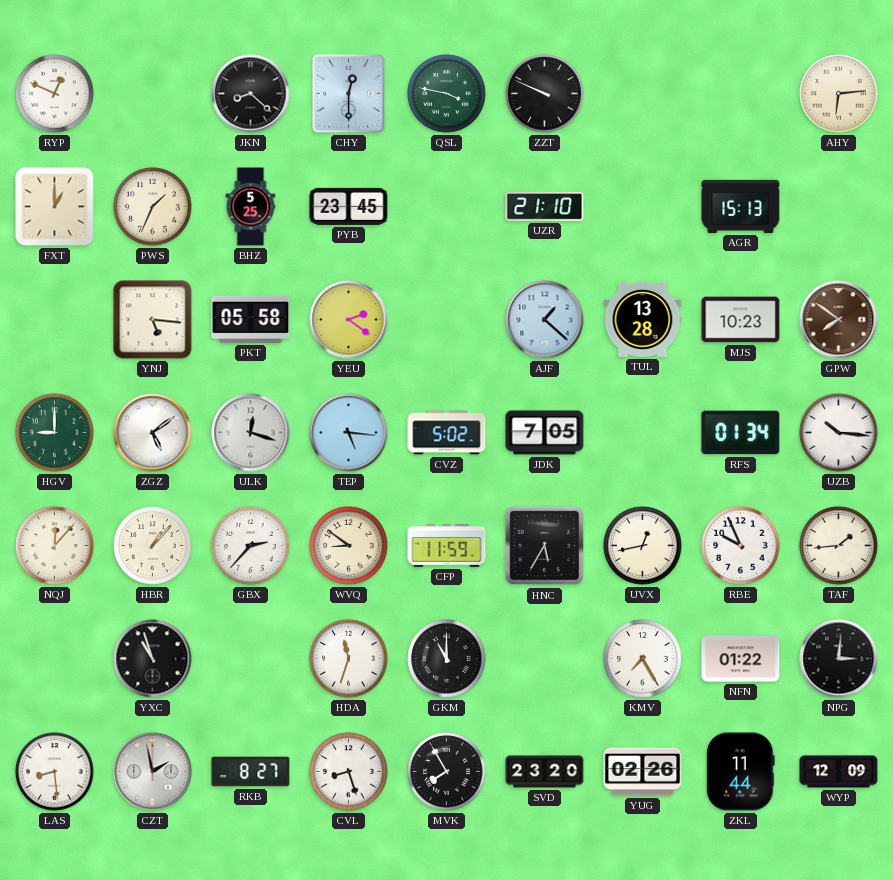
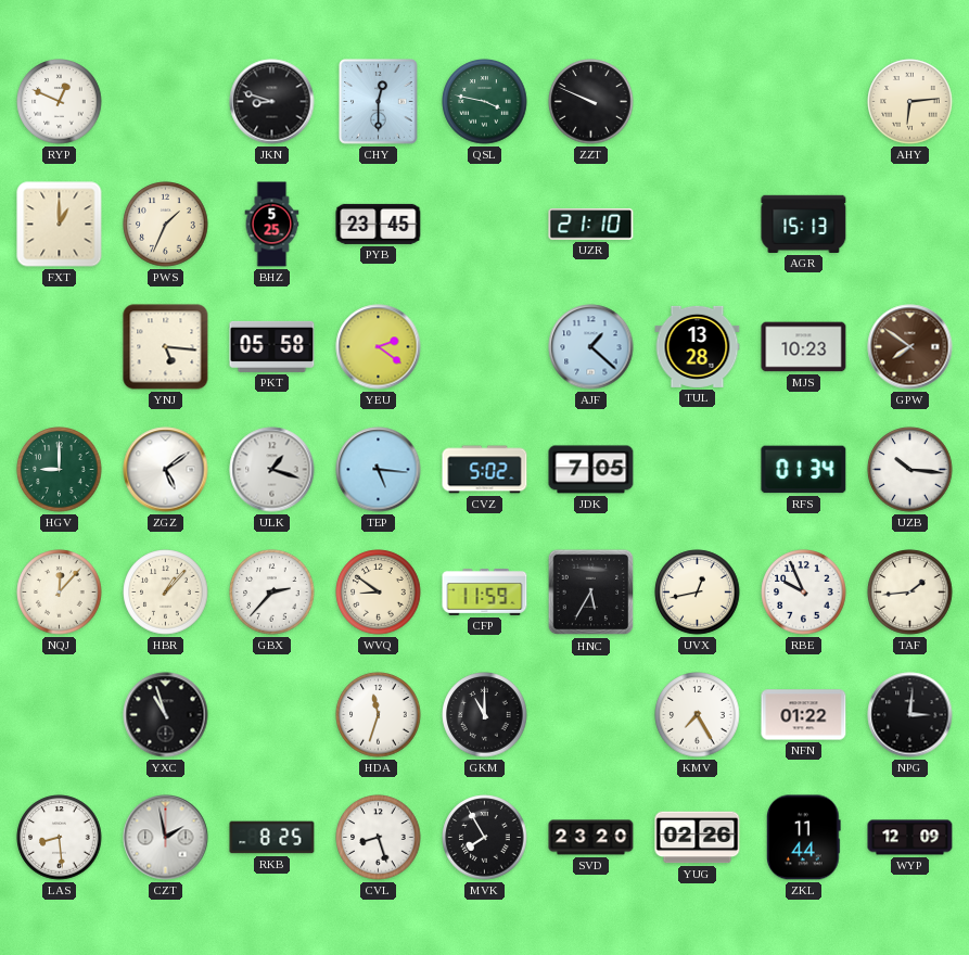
JKN: 8:22 -> 8:48 (272, 102)
ULK: 12:18 -> 1:18 (272, 470)
RKB: 8:27 -> 8:25 (272, 838)
